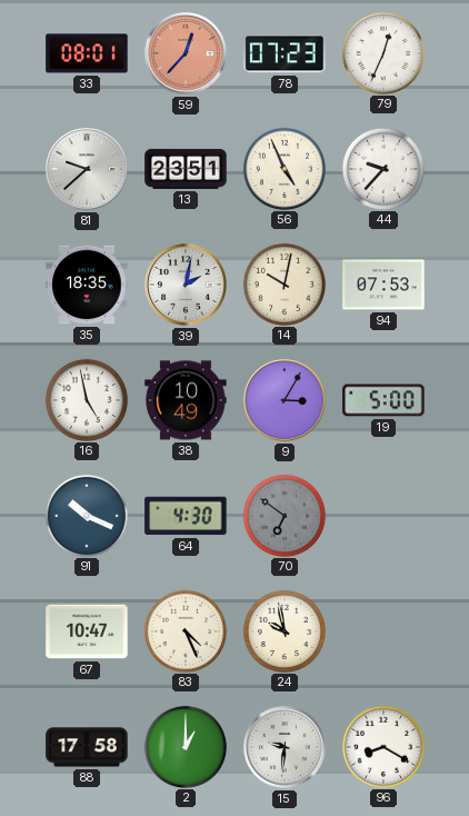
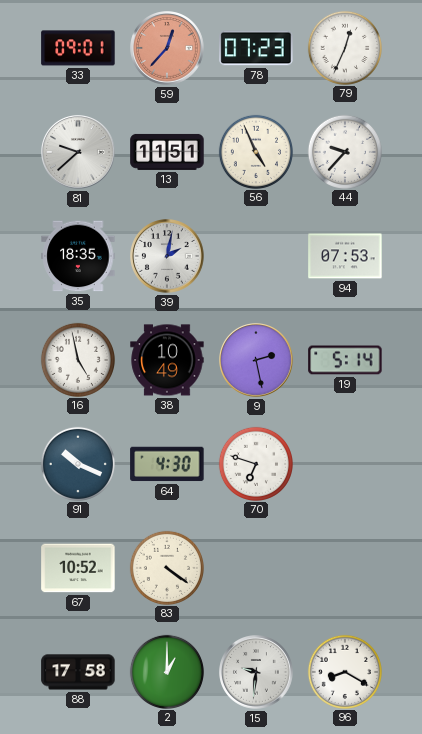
33: 08:01 -> 09:01 (78, 48)
13: 23:51 -> 11:51 (167, 152)
14: 10:02 -> none (283, 283)
9: 3:05 -> 2:28 (256, 360)
19: 5:00 -> 5:14 (345, 360)
70: 6:51 -> 6:48 (255, 463)
70 dial: grey -> white (255, 463)
67: 10:47 -> 10:52 (78, 568)
83: 4:26 -> 4:21 (166, 567)
24: 9:58 -> none (283, 630)
